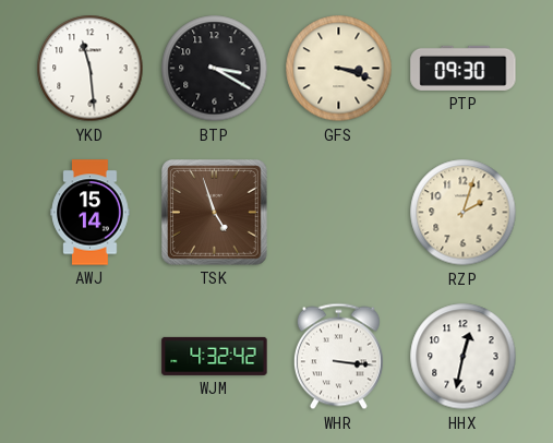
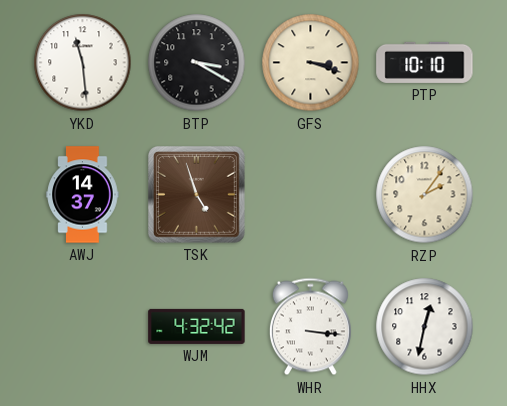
PTP: 09:30 -> 10:10 (425, 62)
AWJ: 15:14 -> 14:37 (83, 195)
RZP: 2:03 -> 2:06 (425, 195)
